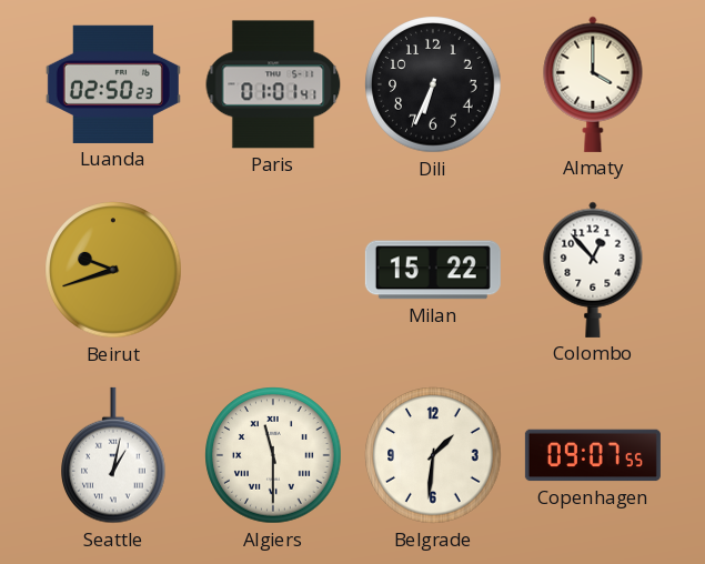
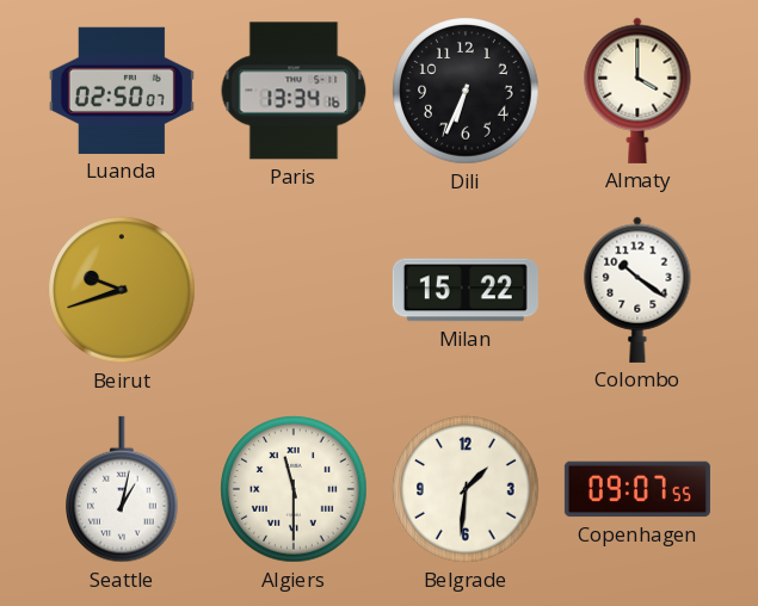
Luanda: 02:50:23 -> 02:50:07 (122, 91)
Paris: 01:01 -> 13:34 (294, 91)
Colombo: 12:53 -> 10:21 (637, 290)
